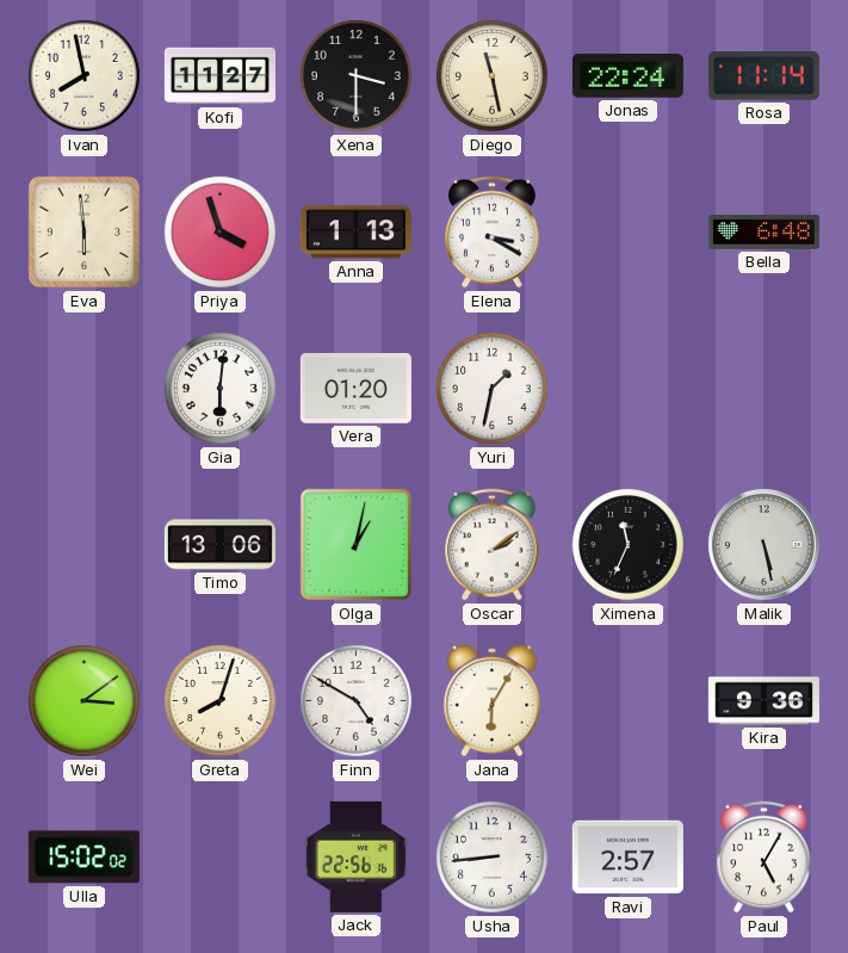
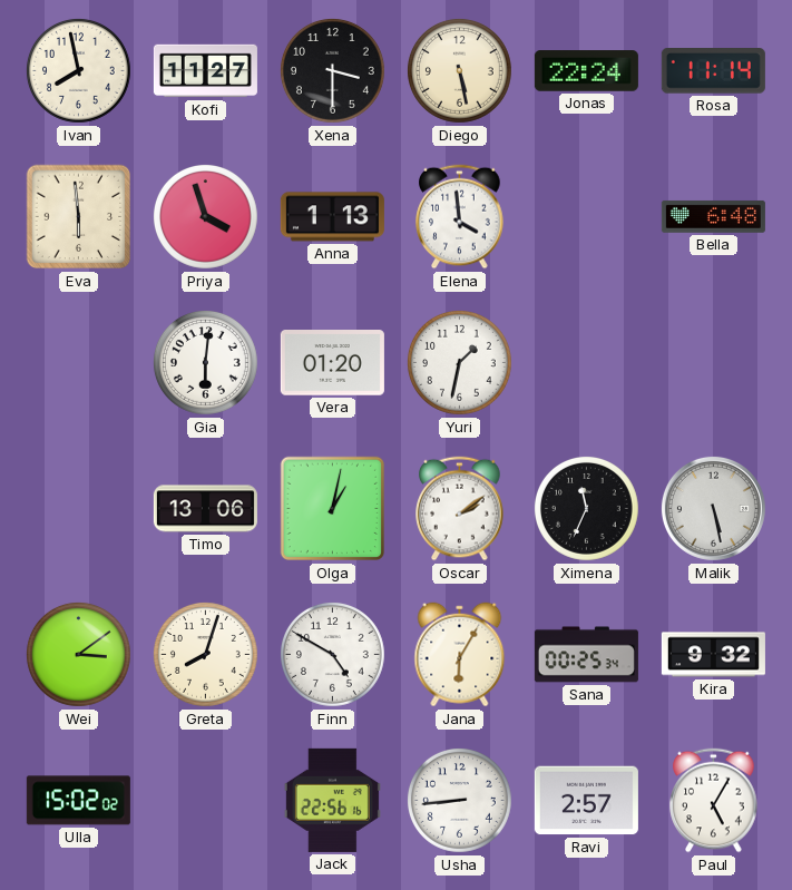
Diego: 11:28 -> 5:28 (459, 70)
Elena: 3:20 -> 3:59 (460, 217)
Sana: none -> 00:25 (586, 655)
Kira: 9:36 -> 9:32 (713, 655)
